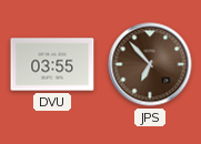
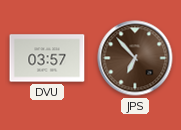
DVU: 03:55 -> 03:57 (47, 58)
